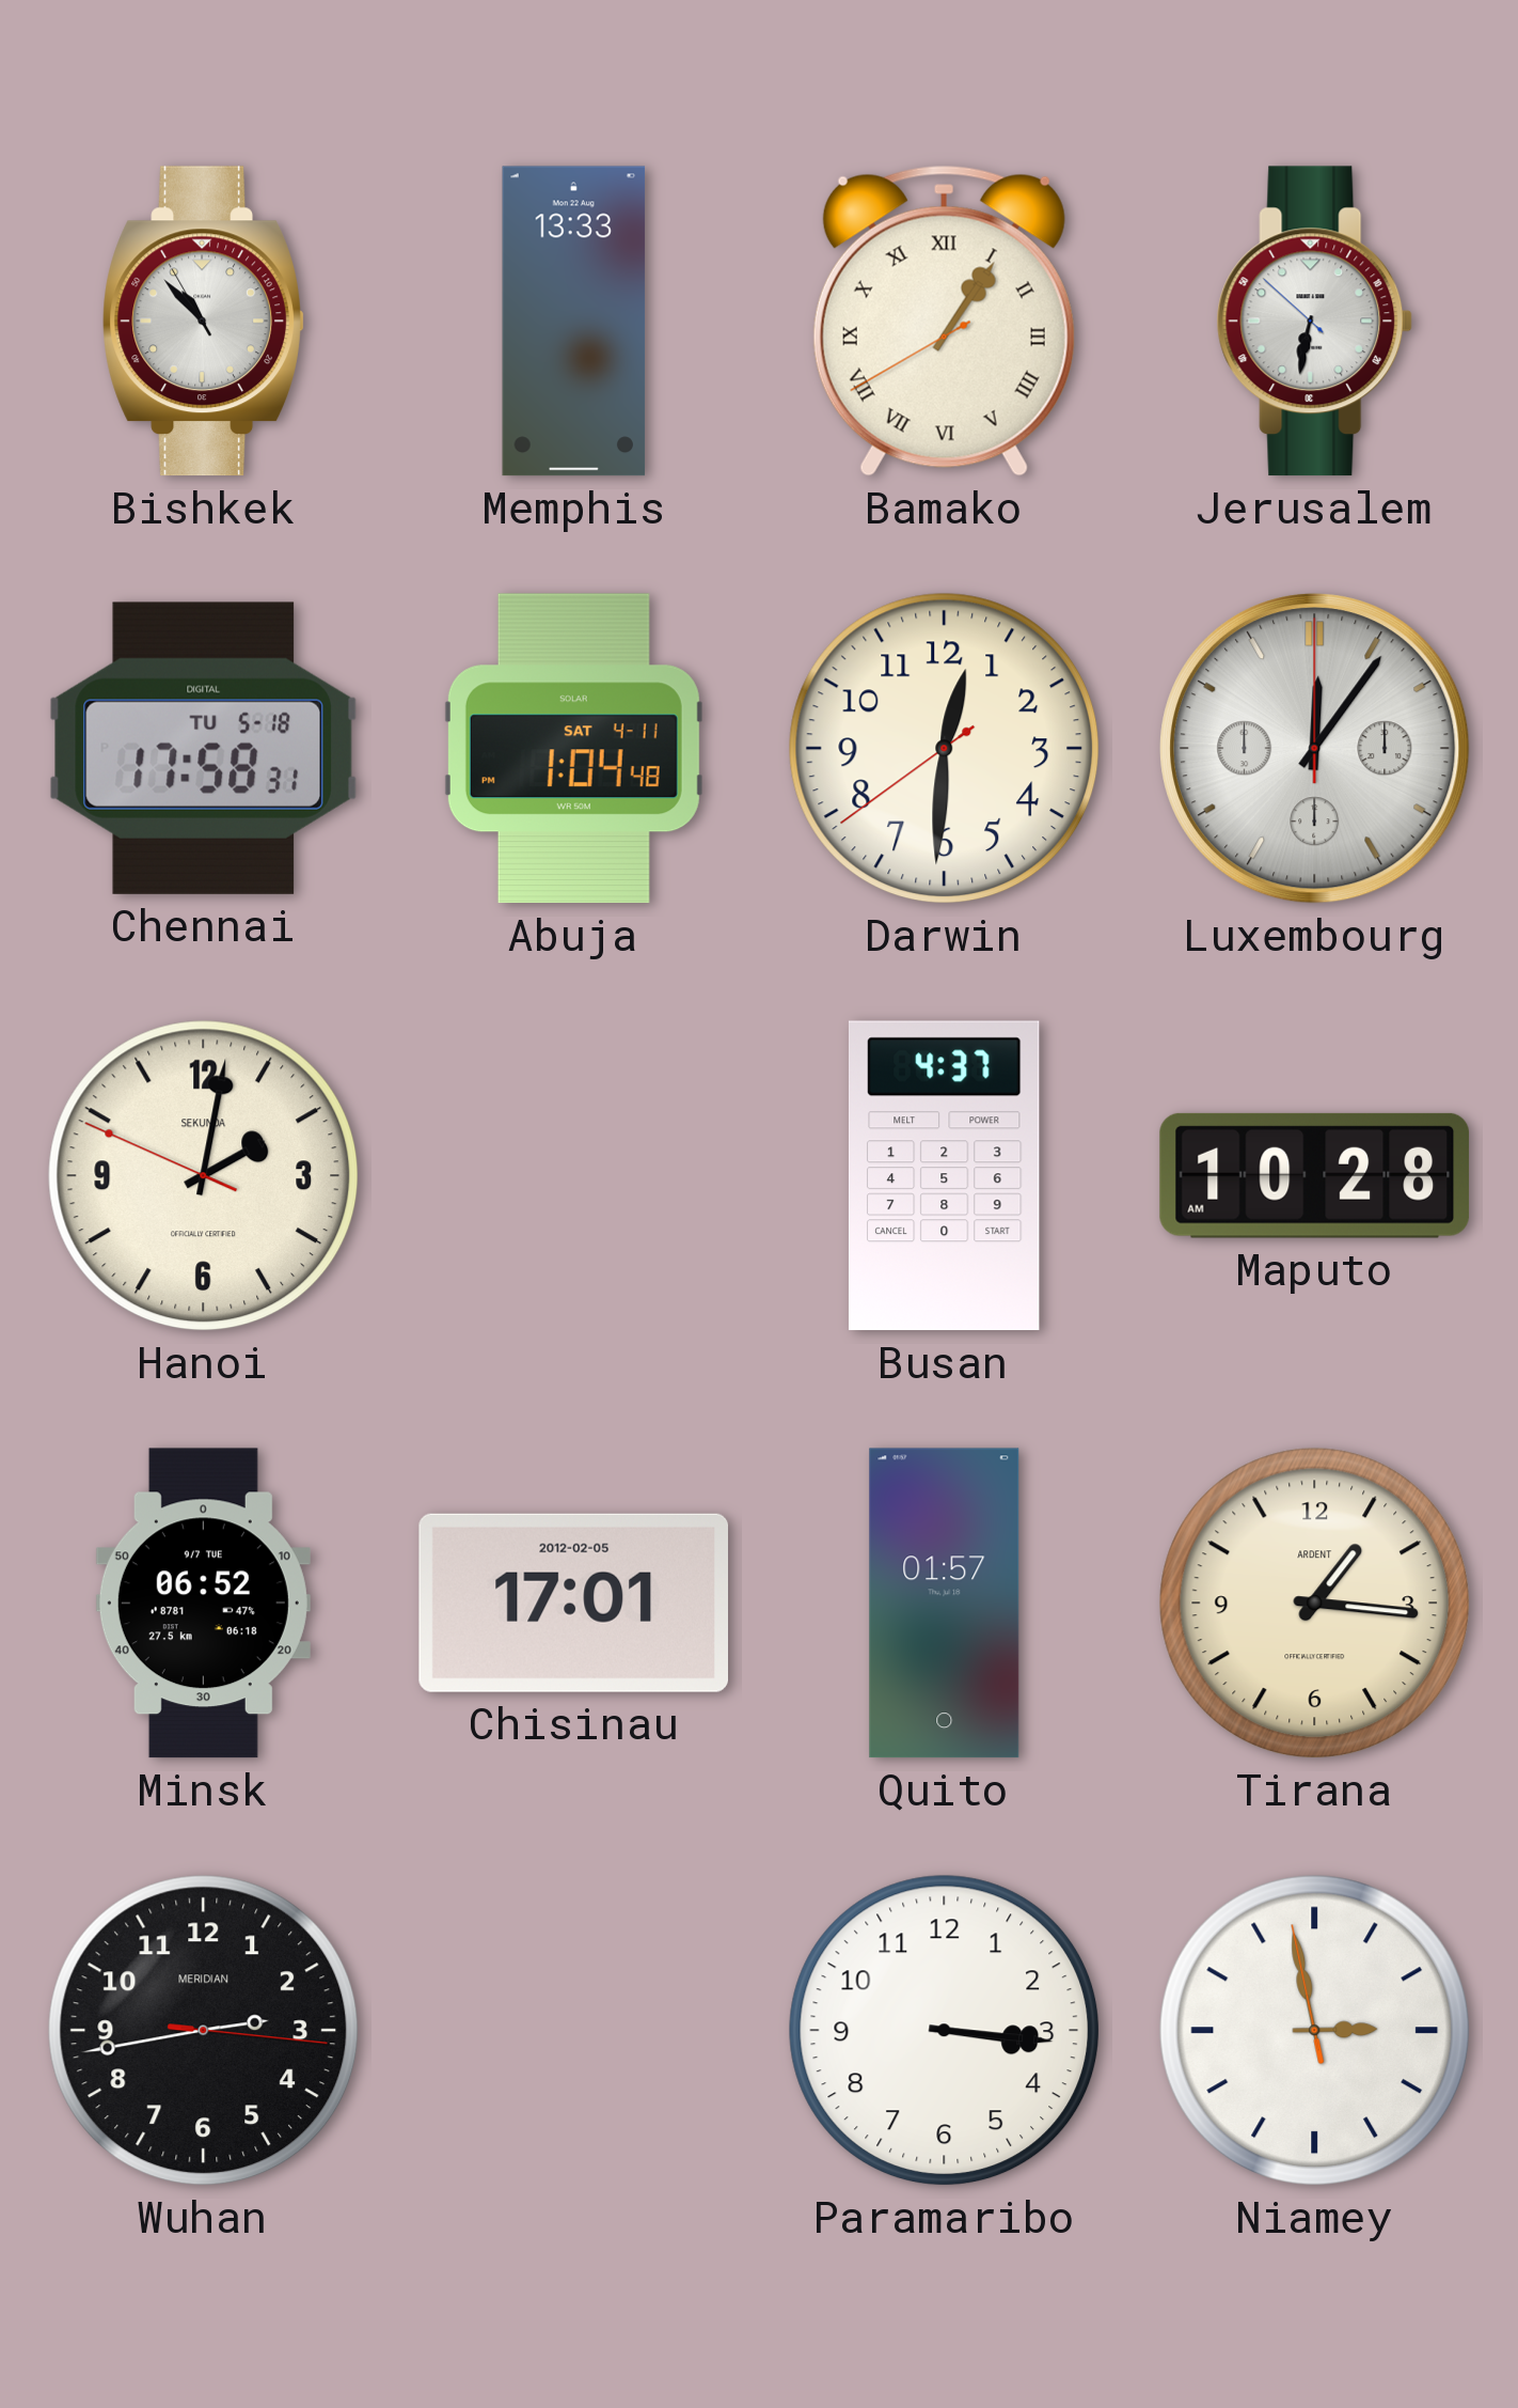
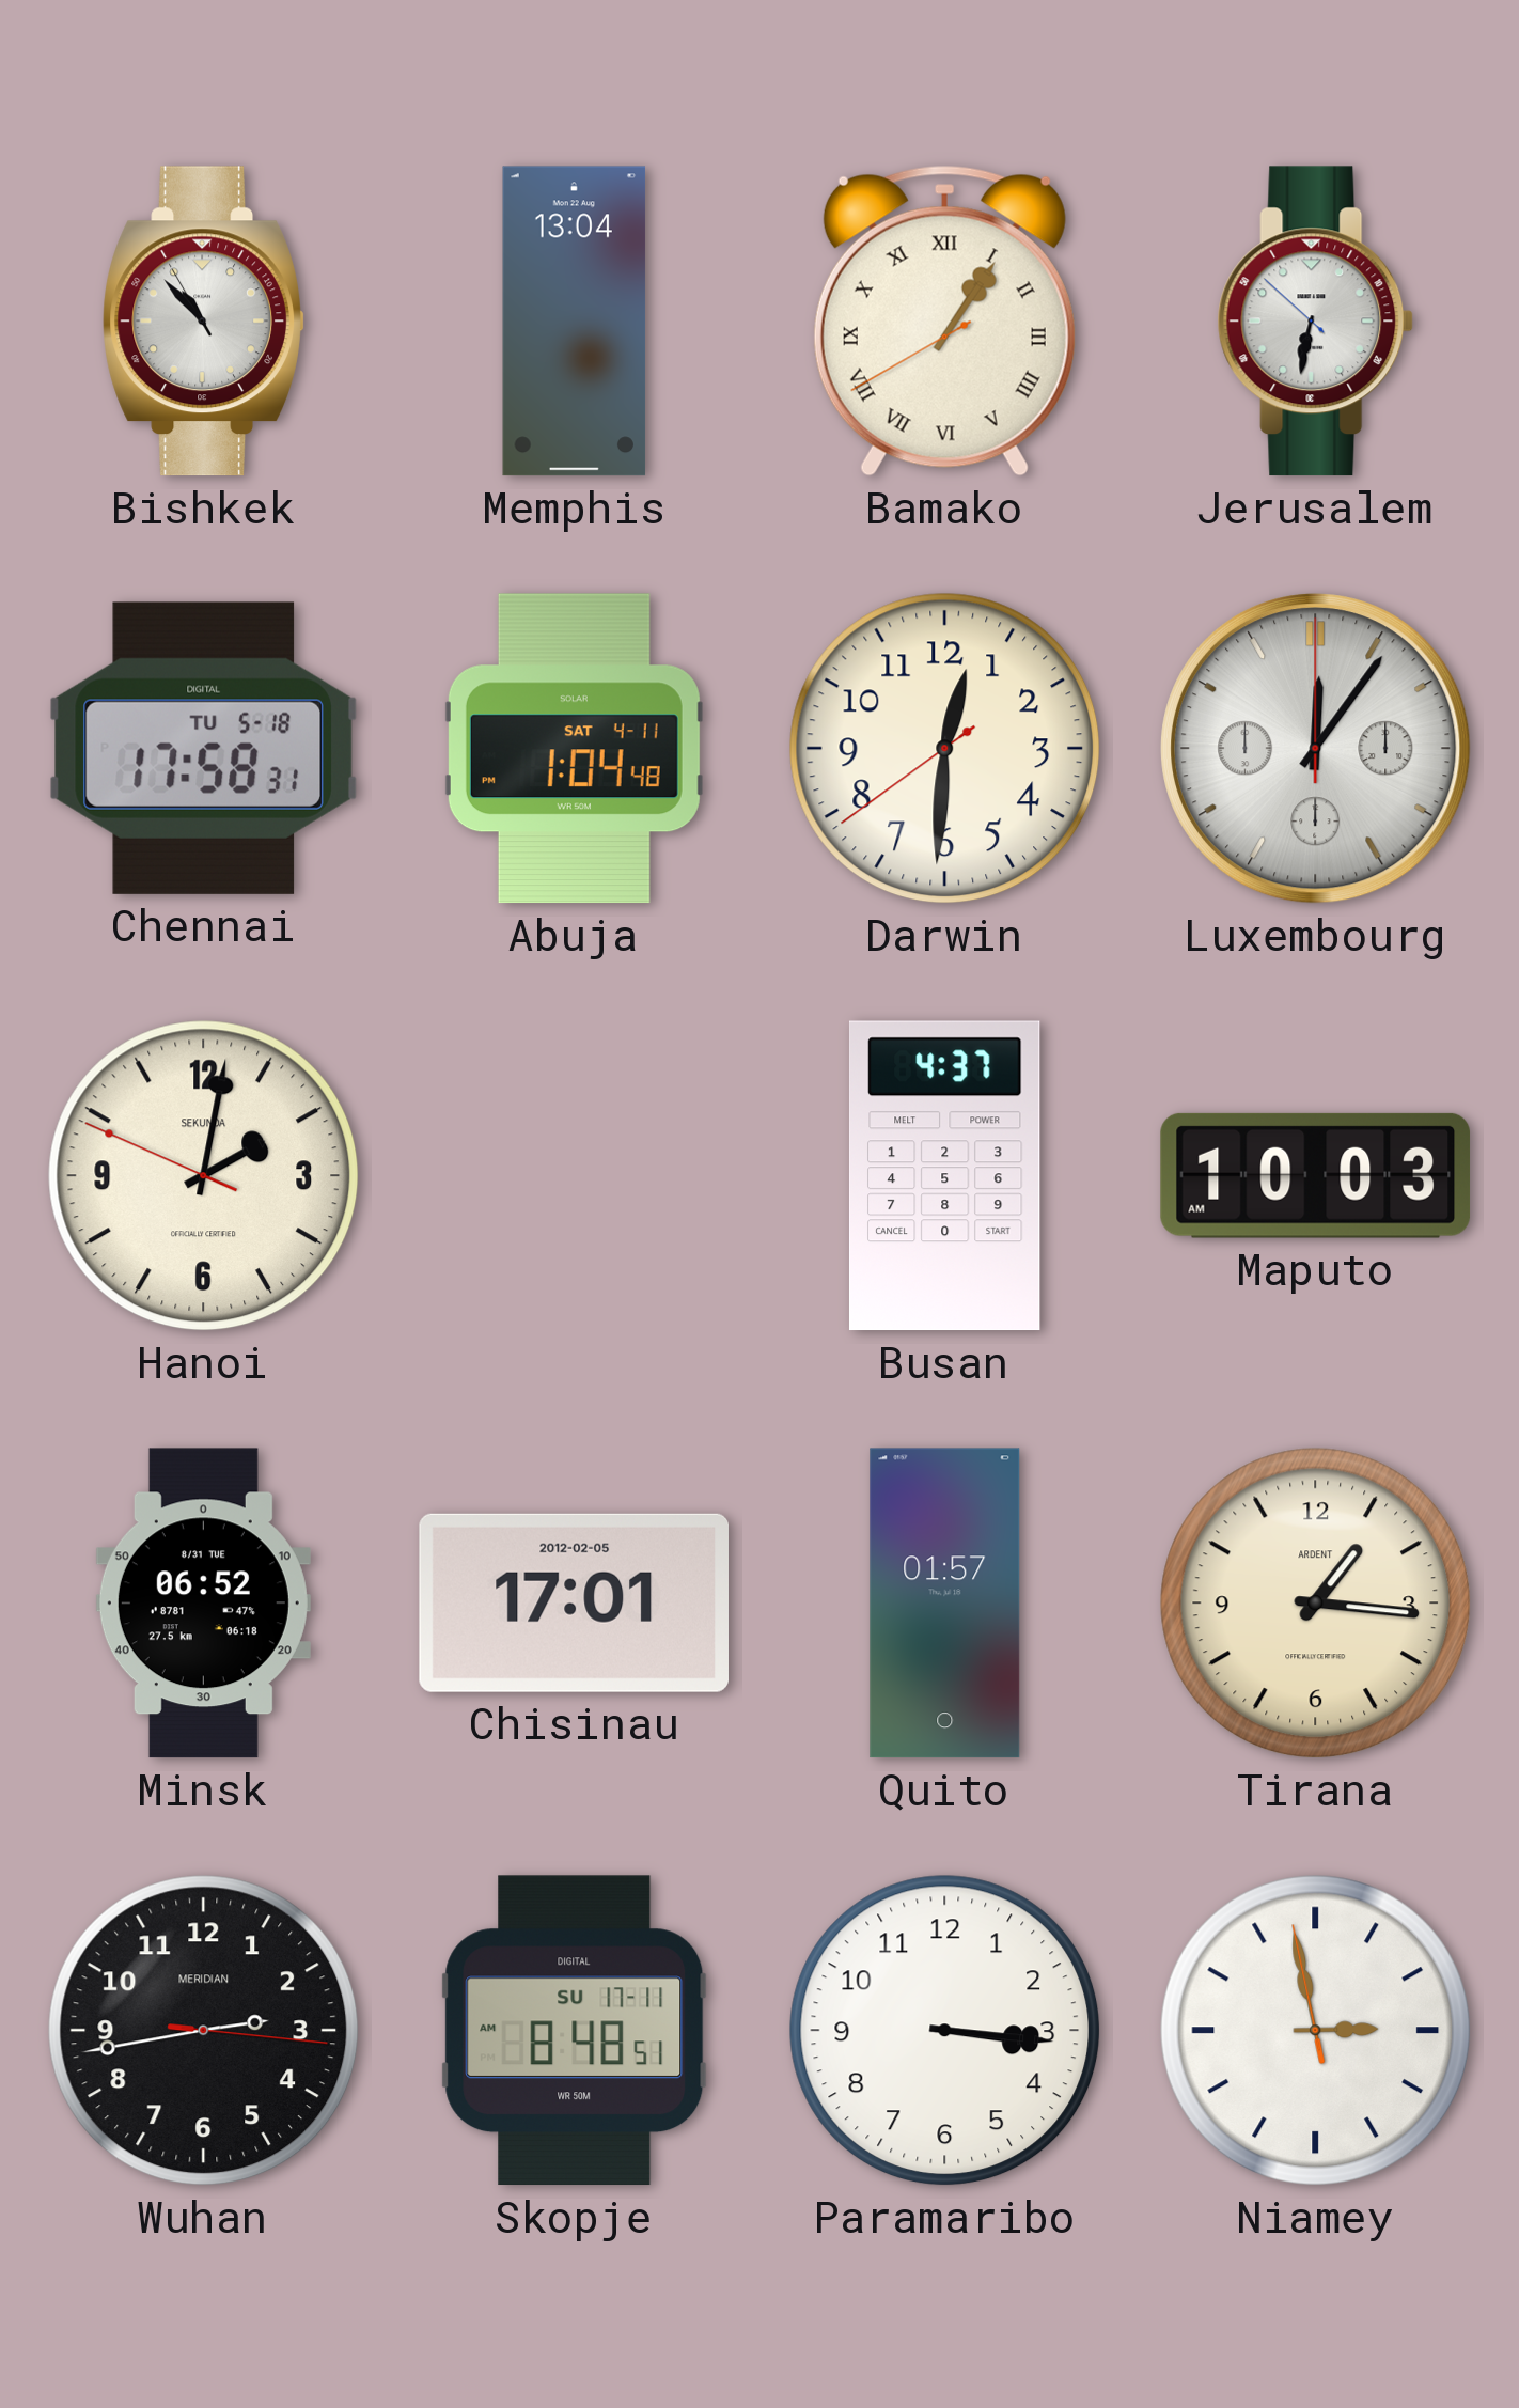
Memphis: 13:33 -> 13:04 (575, 322)
Maputo: 10:28 -> 10:03 (1316, 1175)
Minsk date: 9/7 TUE -> 8/31 TUE (203, 1604)
Skopje: none -> 8:48 (575, 2031)
